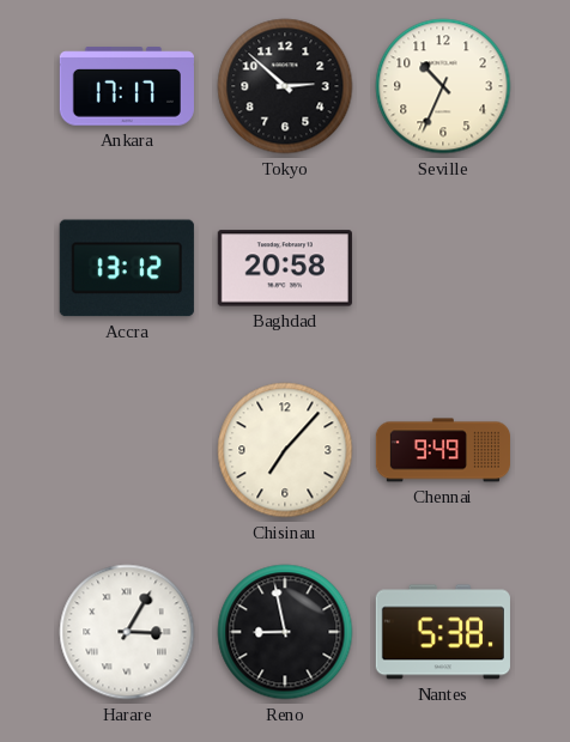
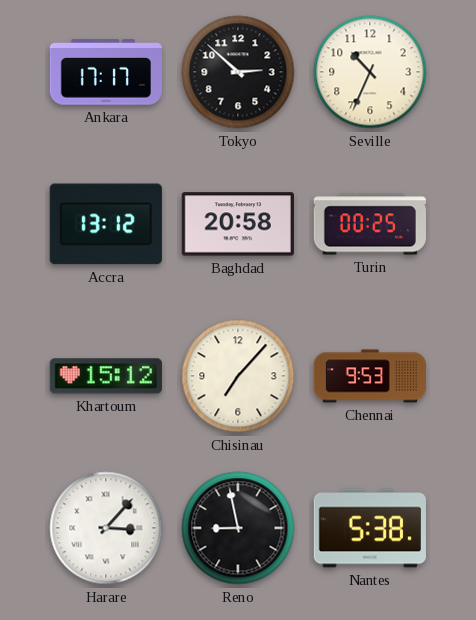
Turin: none -> 00:25 (370, 224)
Khartoum: none -> 15:12 (106, 376)
Chennai: 9:49 -> 9:53 (369, 376)
Harare: 3:05 -> 3:07 (106, 528)
